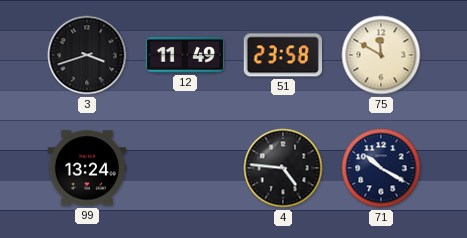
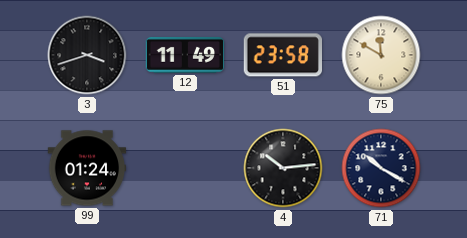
99: 13:24 -> 01:24 (87, 168)
4: 4:46 -> 10:14 (283, 168)
